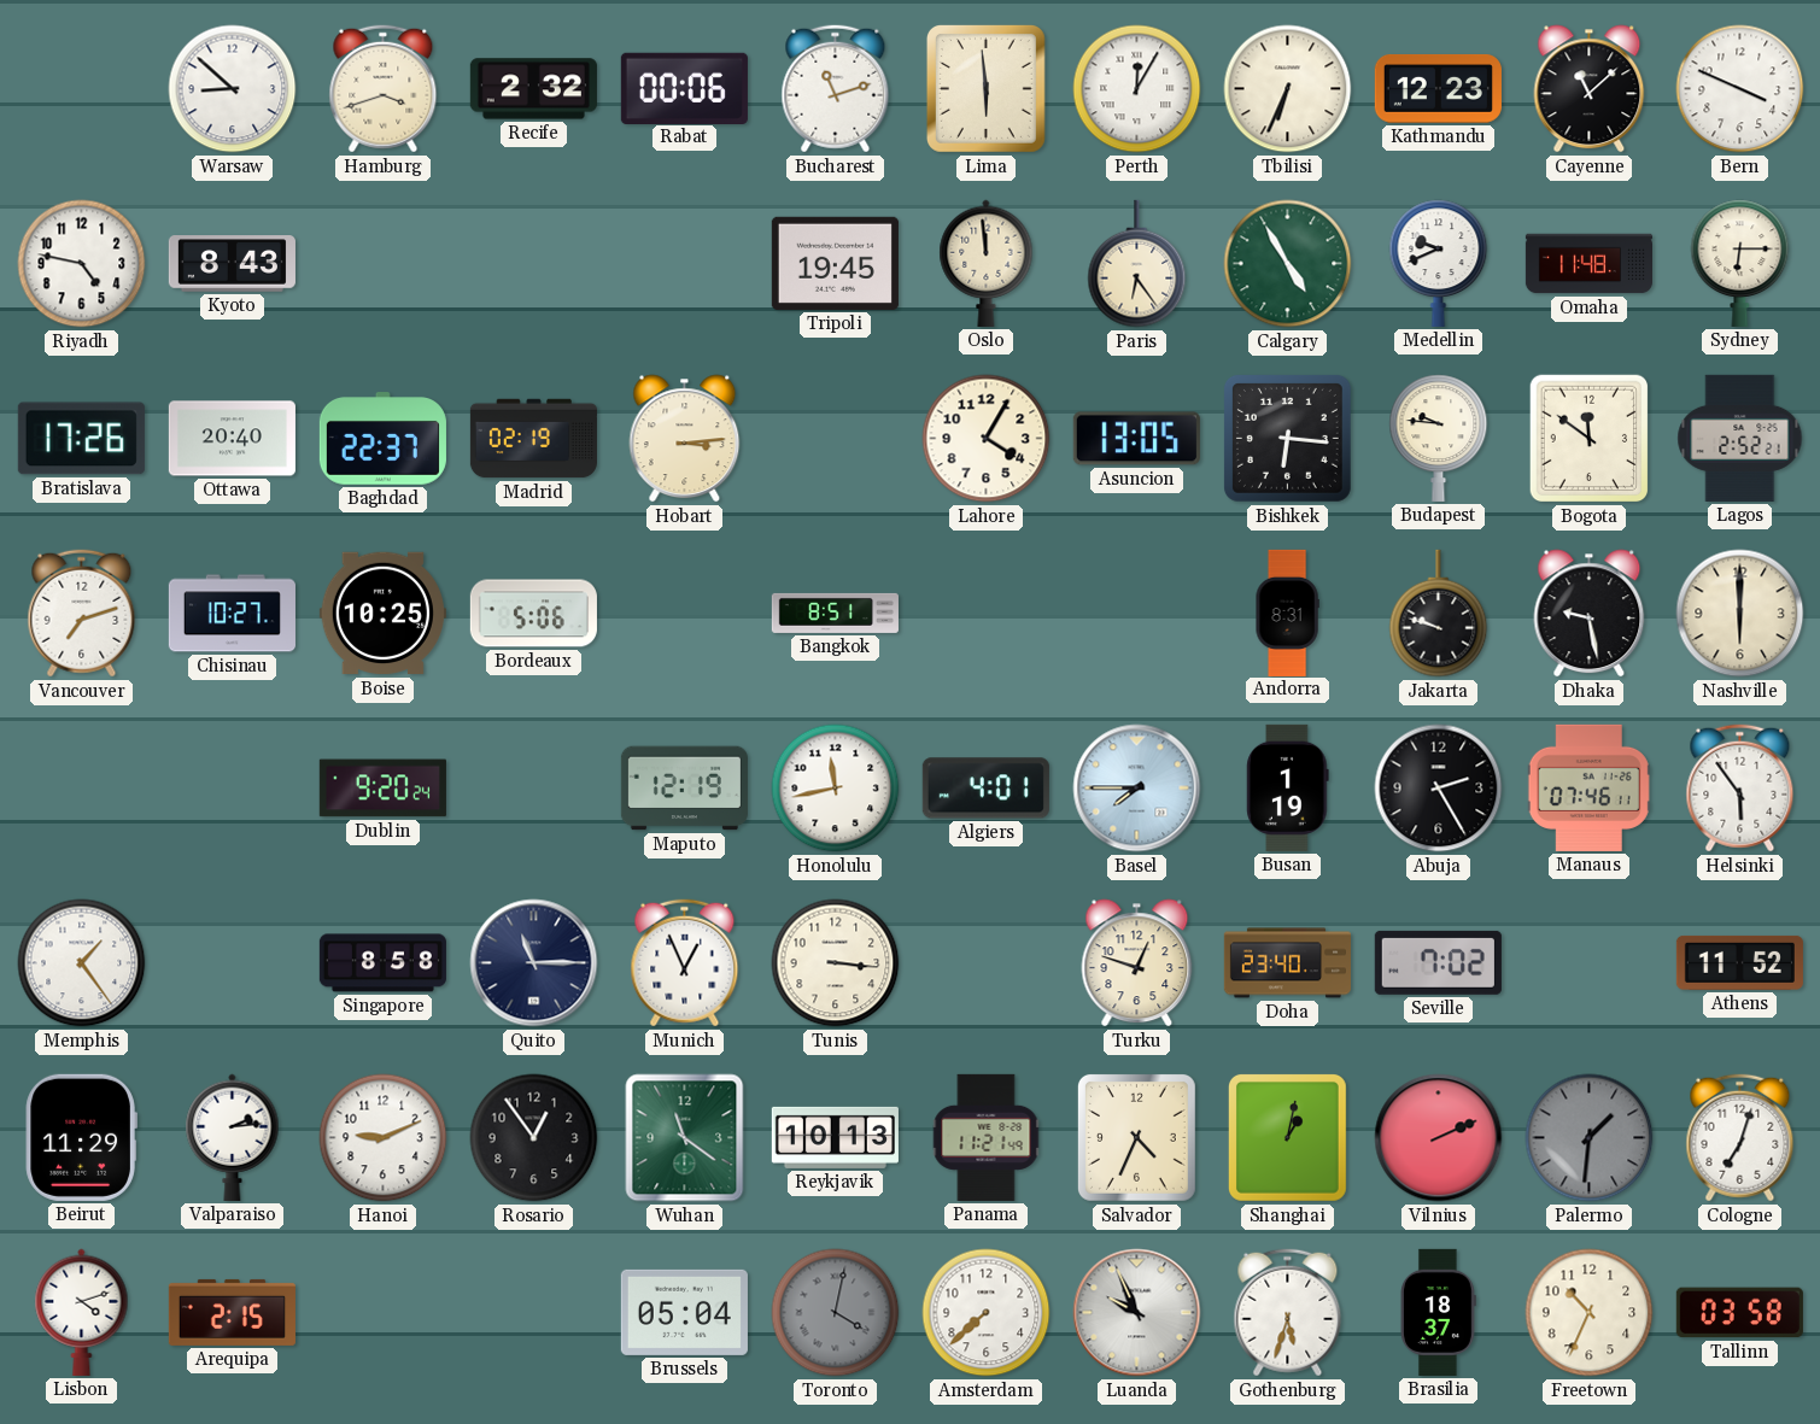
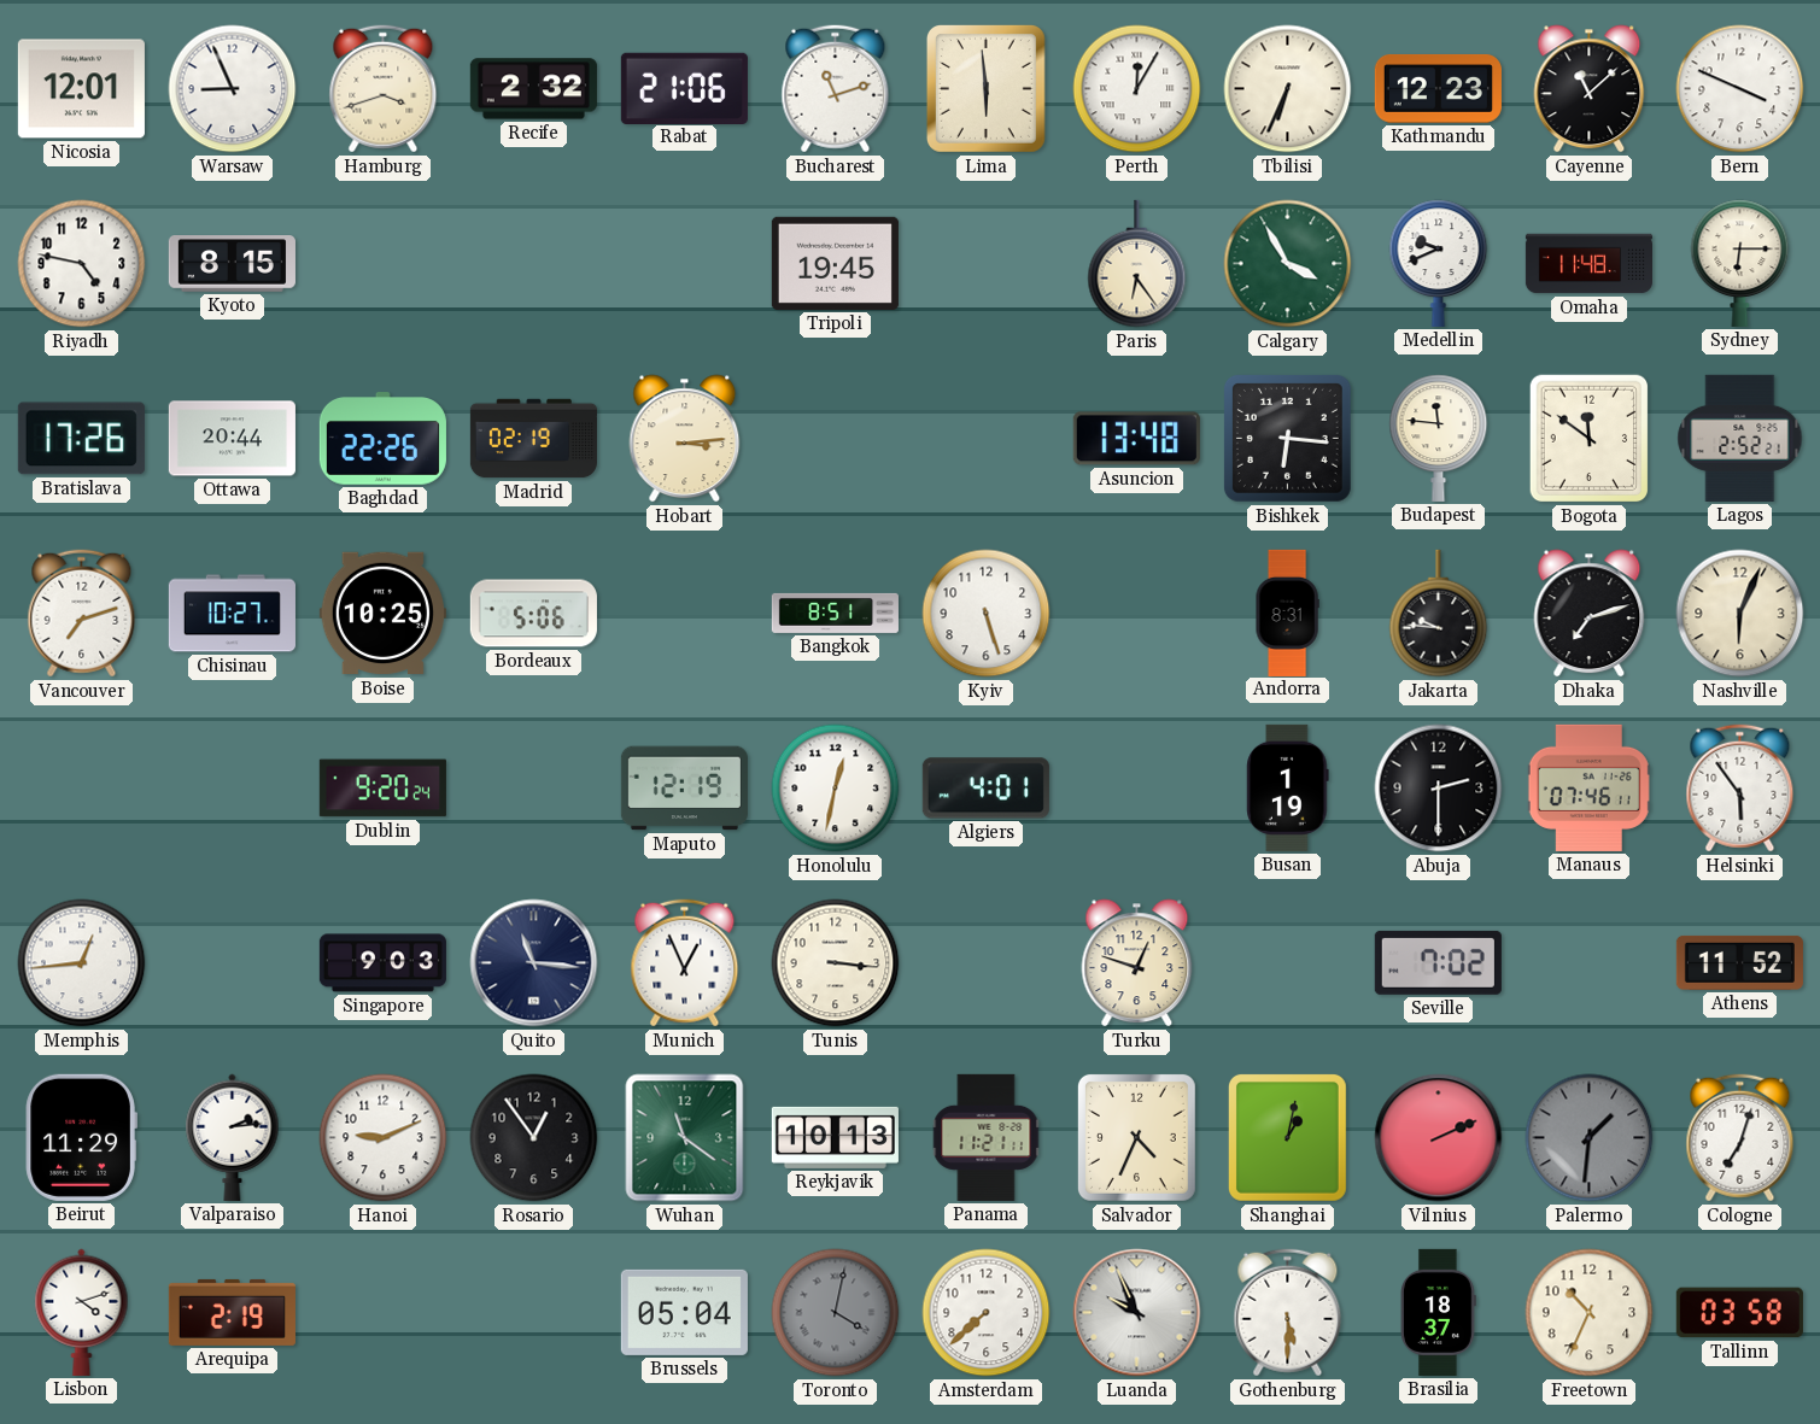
Nicosia: none -> 12:01 (81, 89)
Warsaw: 8:52 -> 8:56 (233, 89)
Rabat: 00:06 -> 21:06 (684, 88)
Kyoto: 8:43 -> 8:15 (232, 264)
Oslo: 11:59 -> none (987, 263)
Calgary: 4:55 -> 3:55 (1288, 264)
Ottawa: 20:40 -> 20:44 (232, 439)
Baghdad: 22:37 -> 22:26 (382, 439)
Lahore: 4:05 -> none (987, 439)
Asuncion: 13:05 -> 13:48 (1136, 439)
Budapest: 9:46 -> 11:46 (1439, 438)
Kyiv: none -> 5:27 (987, 614)
Jakarta: 9:48 -> 9:46 (1439, 614)
Dhaka: 9:28 -> 7:12 (1590, 614)
Nashville: 6:00 -> 6:04 (1740, 614)
Honolulu: 11:43 -> 12:32 (836, 789)
Basel: 7:45 -> none (1137, 789)
Abuja: 2:25 -> 2:30 (1439, 789)
Memphis: 1:24 -> 12:44 (82, 963)
Singapore: 8:58 -> 9:03 (382, 963)
Quito: 11:15 -> 11:16 (534, 963)
Doha: 23:40 -> none (1287, 963)
Panama: 11:21:49 -> 11:21:11 (987, 1137)
Arequipa: 2:15 -> 2:19 (232, 1312)
Gothenburg: 5:33 -> 5:30 (1288, 1313)
